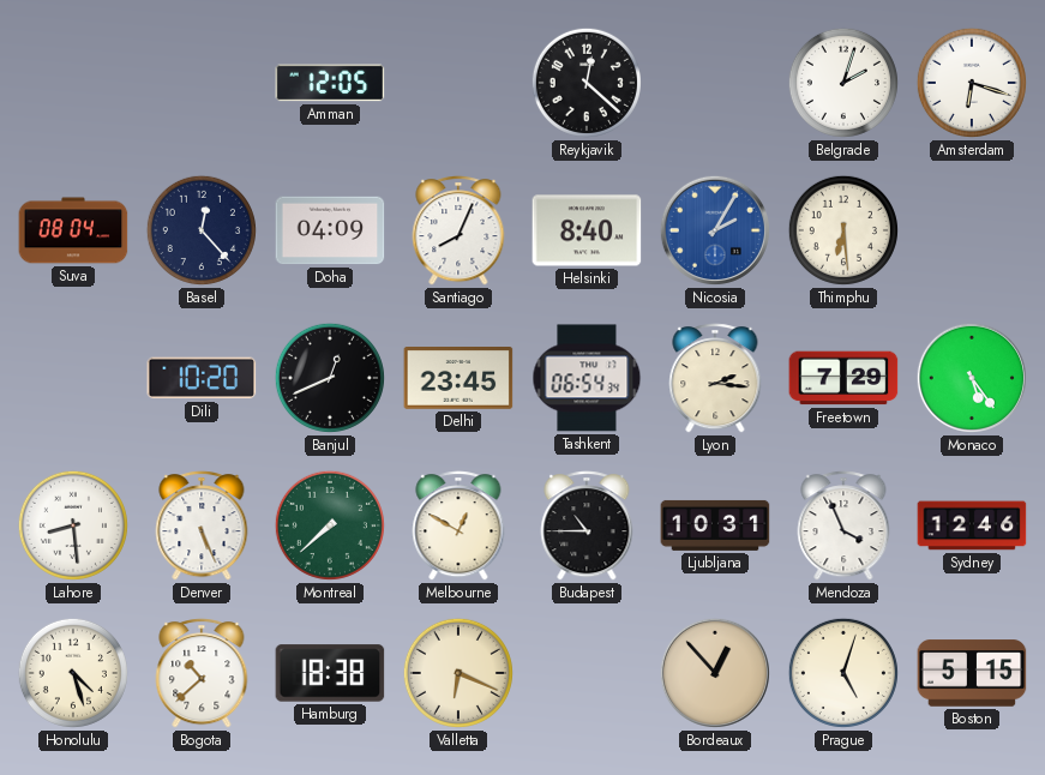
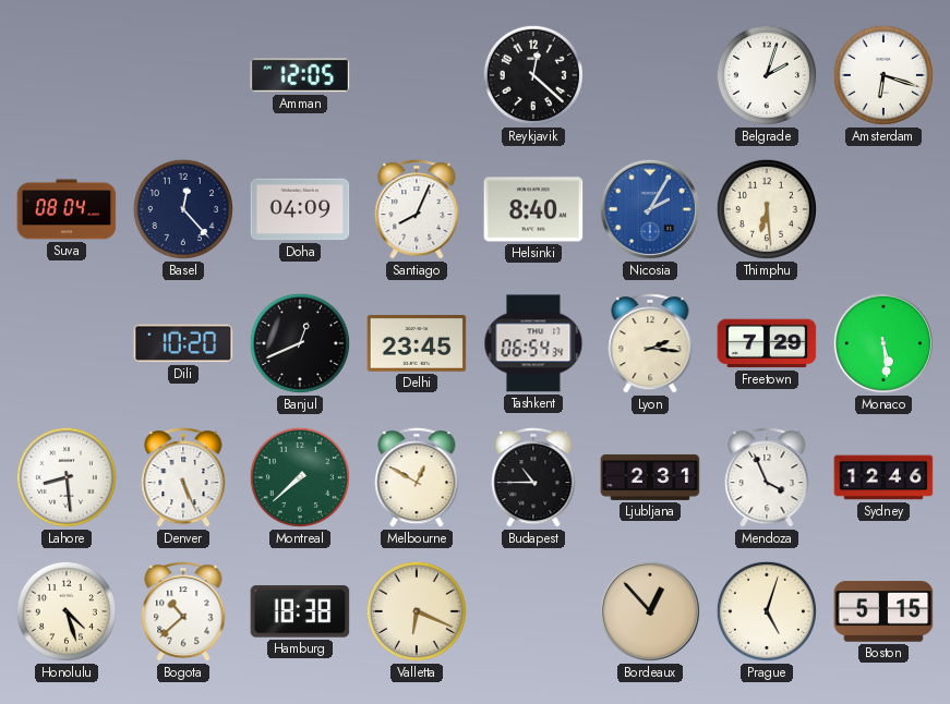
Monaco: 5:24 -> 5:29 (883, 343)
Ljubljana: 10:31 -> 2:31 (650, 477)
